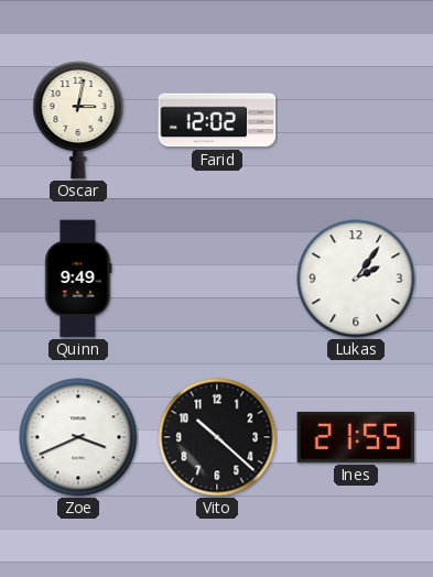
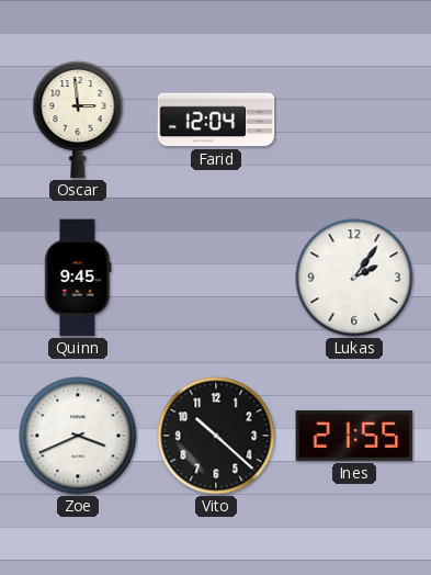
Oscar: 3:02 -> 2:59 (78, 120)
Farid: 12:02 -> 12:04 (216, 120)
Quinn: 9:49 -> 9:45 (78, 278)
